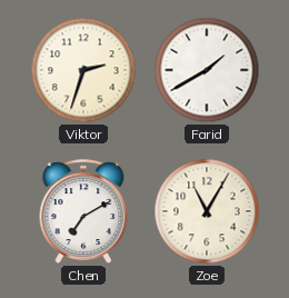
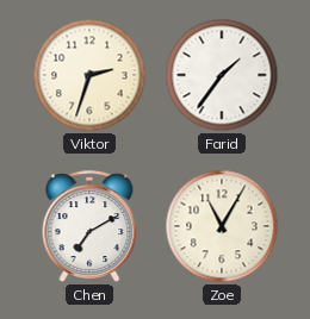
Farid: 1:40 -> 1:36 (222, 75)
